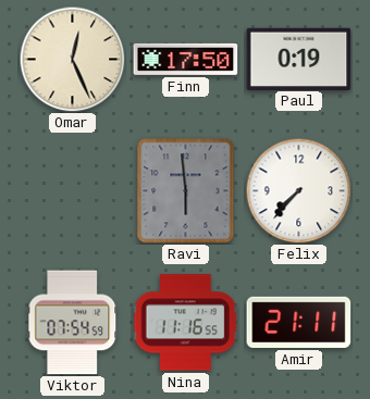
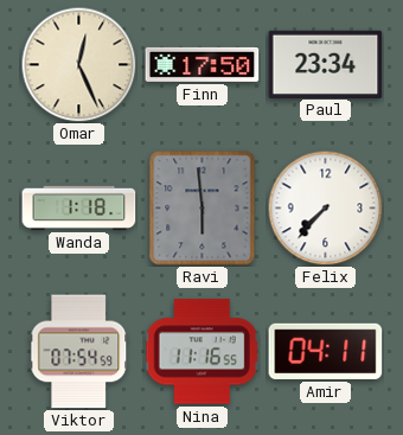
Paul: 0:19 -> 23:34 (326, 64)
Wanda: none -> 1:18 (79, 207)
Amir: 21:11 -> 04:11 (326, 351)
